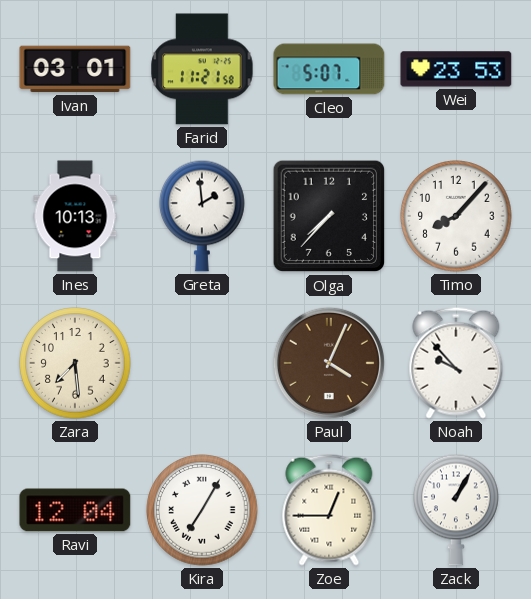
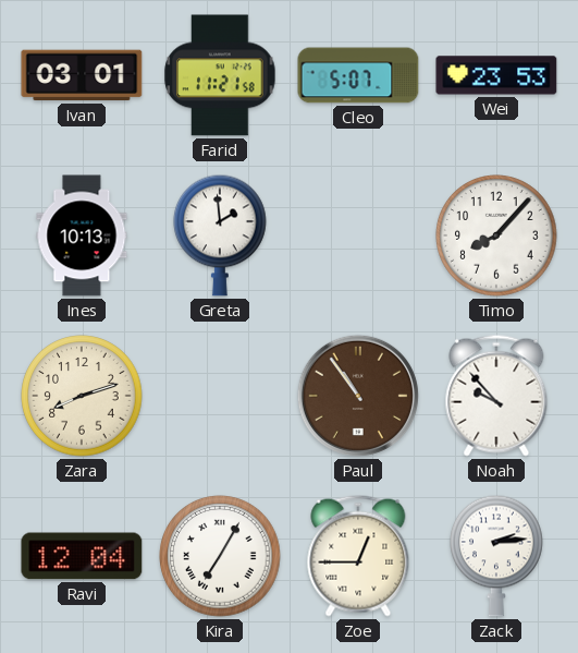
Olga: 7:37 -> none (329, 216)
Zara: 7:29 -> 8:12 (82, 396)
Paul: 4:04 -> 10:54 (358, 396)
Zack: 1:05 -> 2:14 (497, 556)
